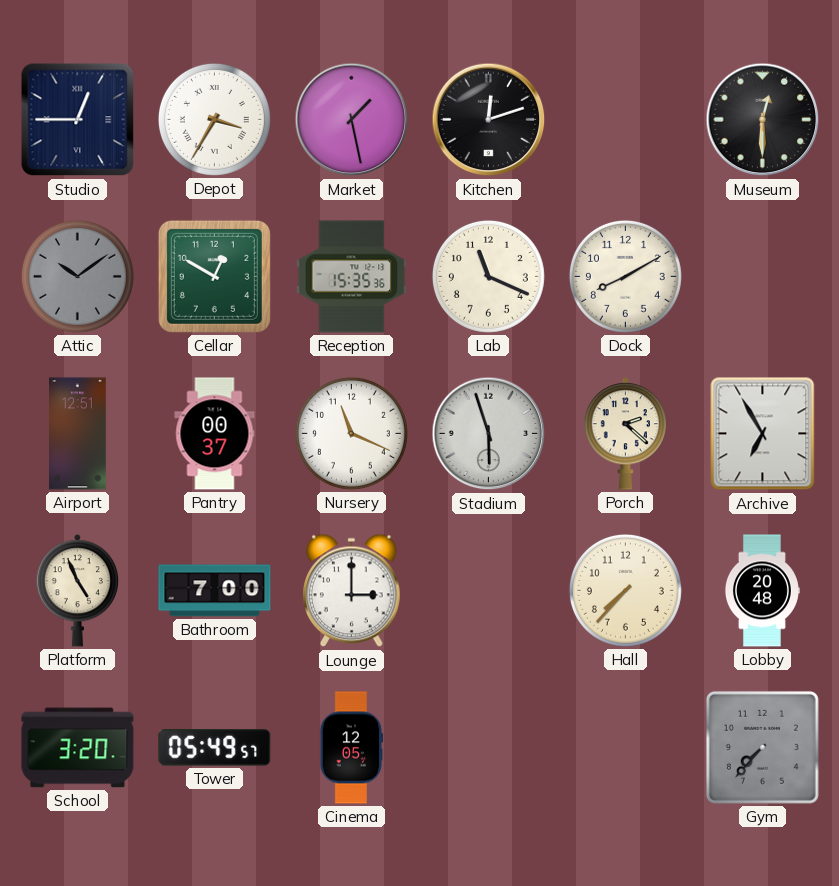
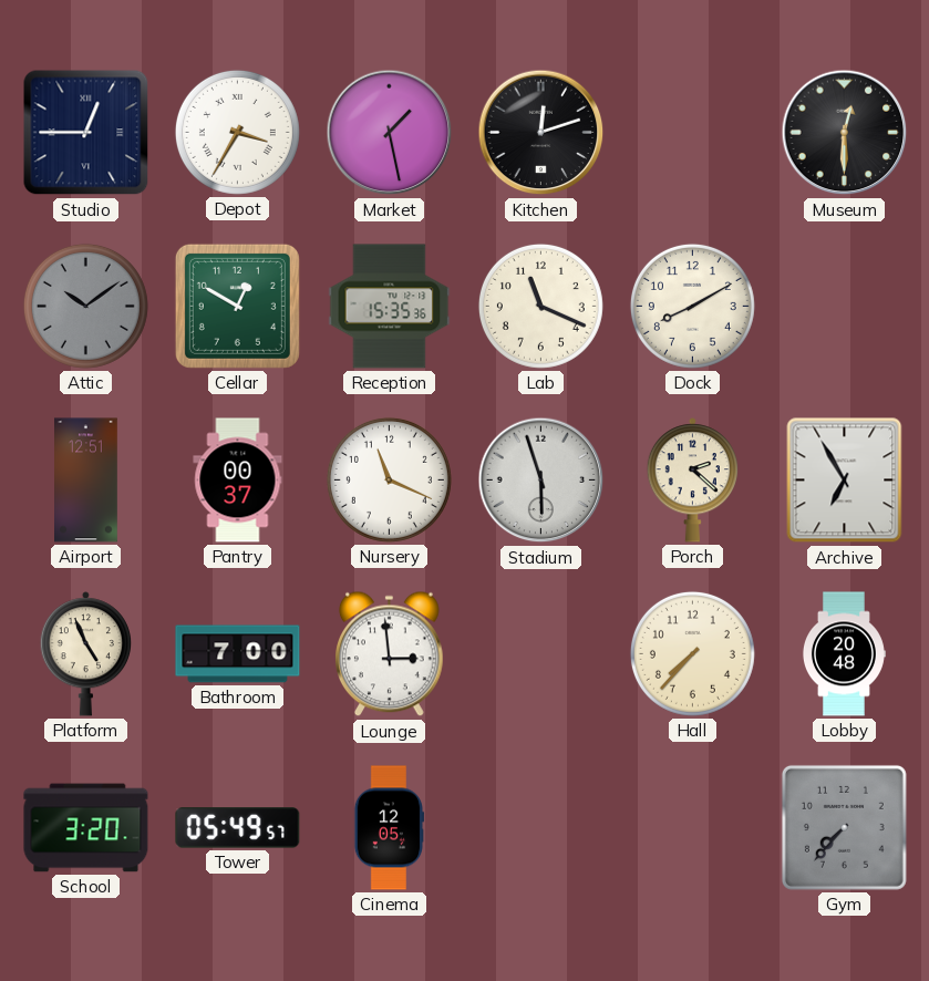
Lounge: 3:00 -> 2:59 (390, 654)
